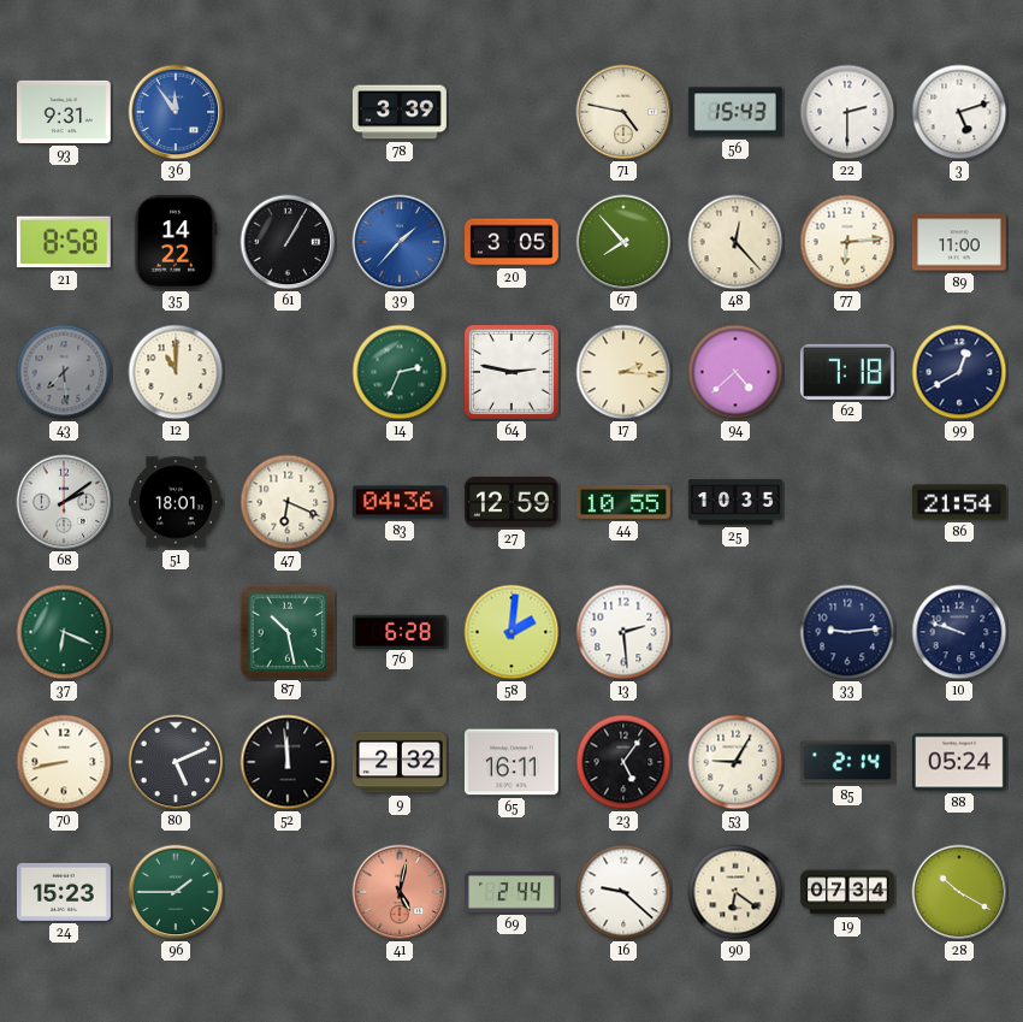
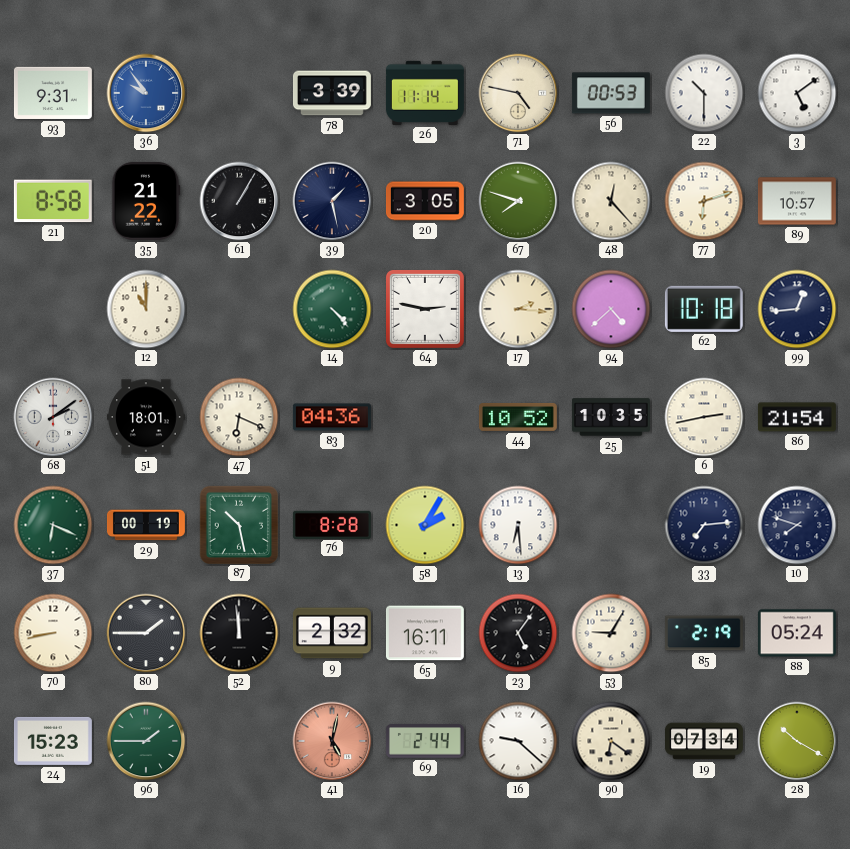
36: 11:54 -> 9:54 (146, 93)
26: none -> 11:14 (425, 93)
56: 15:43 -> 00:53 (611, 93)
22: 2:30 -> 10:30 (704, 93)
3: 5:12 -> 5:09 (797, 93)
35: 14:22 -> 21:22 (146, 201)
39: 1:37 -> 1:28 (332, 201)
39 dial: blue -> navy (332, 201)
67: 7:53 -> 7:48 (518, 201)
77: 6:14 -> 6:12 (704, 201)
89: 11:00 -> 10:57 (797, 201)
43: 7:29 -> none (64, 372)
14: 2:34 -> 4:23 (332, 309)
62: 7:18 -> 10:18 (704, 309)
99: 12:40 -> 12:44 (797, 309)
27: 12:59 -> none (512, 502)
44: 10:55 -> 10:52 (518, 418)
6: none -> 2:43 (704, 417)
29: none -> 00:19 (146, 525)
76: 6:28 -> 8:28 (332, 524)
58: 2:01 -> 2:05 (425, 525)
13: 2:29 -> 6:29 (518, 525)
33: 9:14 -> 7:14 (704, 525)
10: 9:48 -> 7:48 (797, 525)
80: 5:11 -> 1:45 (146, 633)
85: 2:14 -> 2:19 (704, 633)
